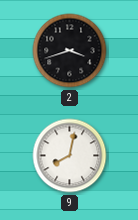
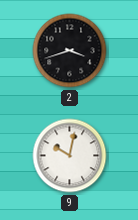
9: 8:02 -> 10:02 (70, 156)
